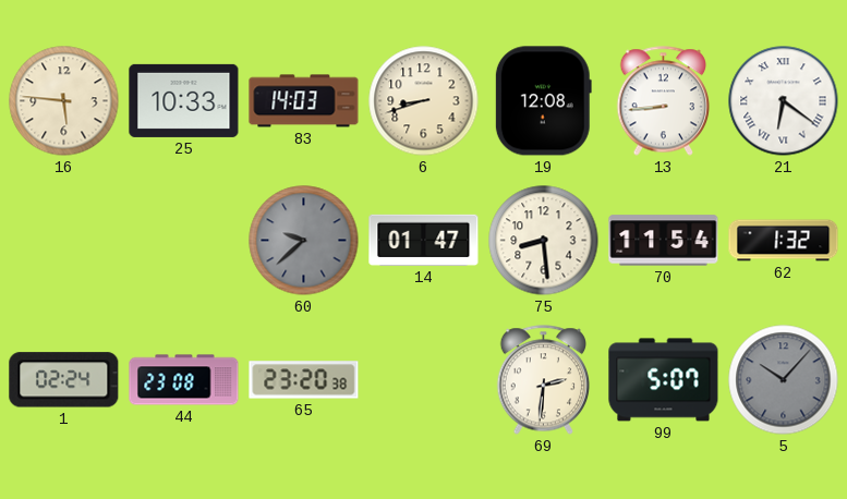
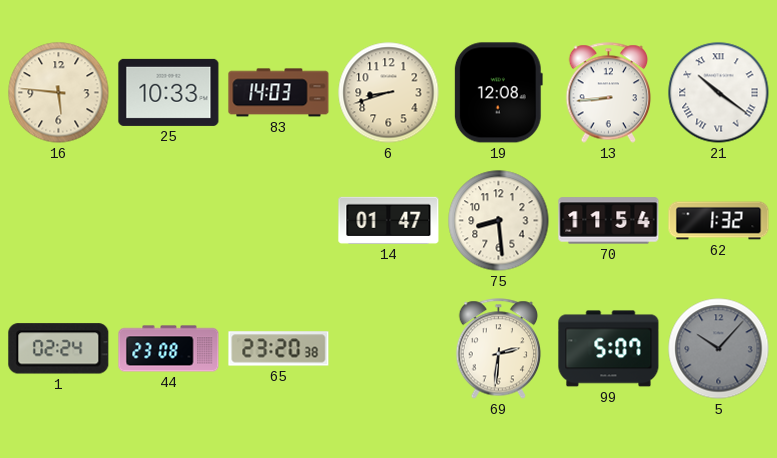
21: 6:21 -> 10:21 (719, 93)
60: 9:38 -> none (304, 241)
